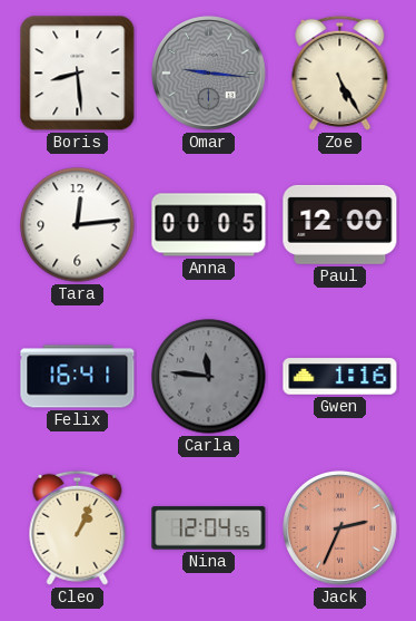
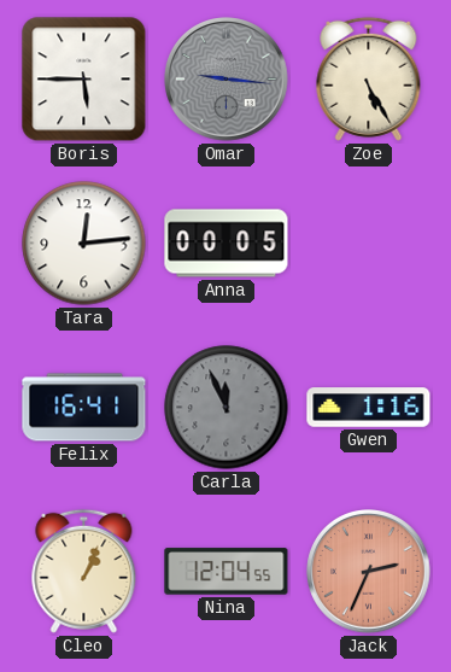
Boris: 8:29 -> 5:45 (84, 80)
Paul: 12:00 -> none (340, 224)
Carla: 11:46 -> 11:56 (227, 408)
